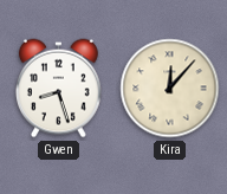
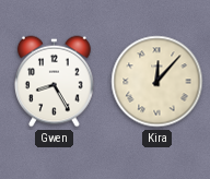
Gwen: 8:27 -> 8:25 (55, 82)
